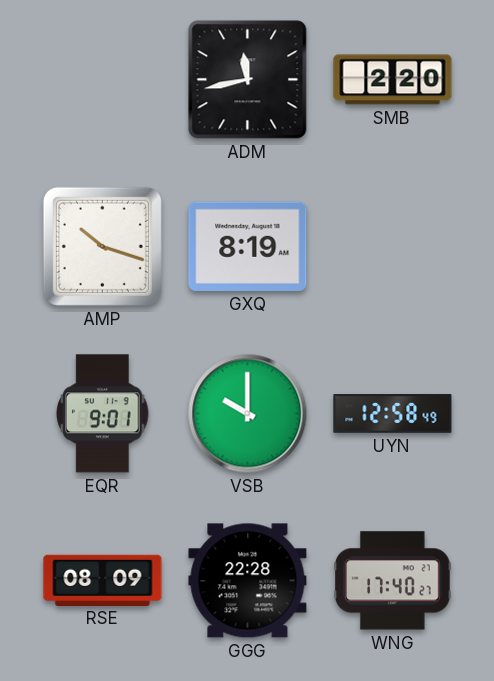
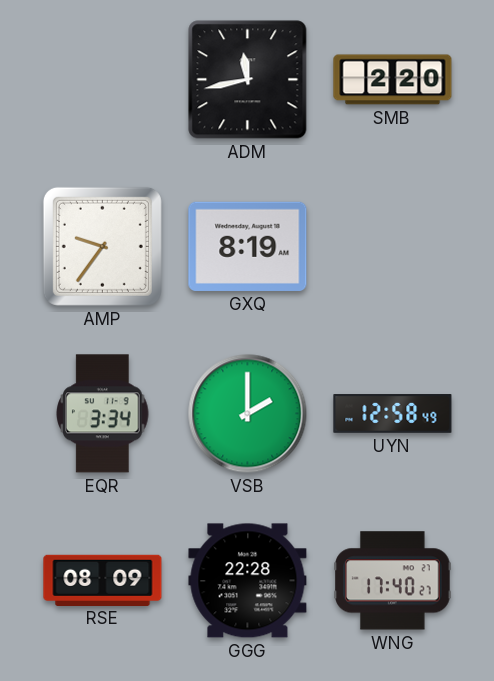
AMP: 10:18 -> 9:36 (102, 246)
EQR: 9:01 -> 3:34 (103, 414)
VSB: 10:00 -> 2:00 (248, 414)
